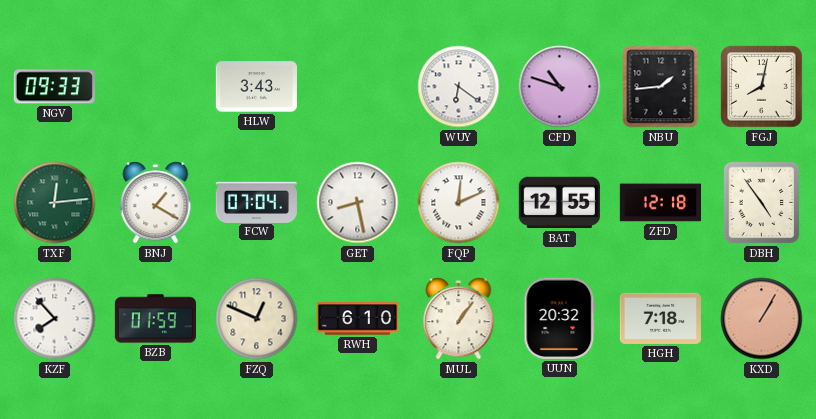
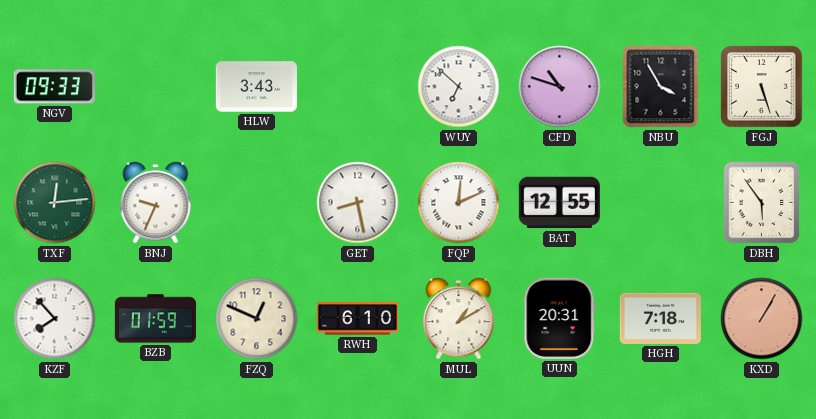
WUY: 6:21 -> 6:52 (459, 87)
NBU: 1:44 -> 3:55 (661, 87)
FGJ: 8:02 -> 5:27 (762, 87)
BNJ: 1:20 -> 9:34 (156, 203)
FCW: 07:04 -> none (256, 202)
ZFD: 12:18 -> none (660, 203)
DBH: 4:54 -> 5:54 (762, 203)
MUL: 1:06 -> 1:10 (459, 319)
UUN: 20:32 -> 20:31 (560, 318)
